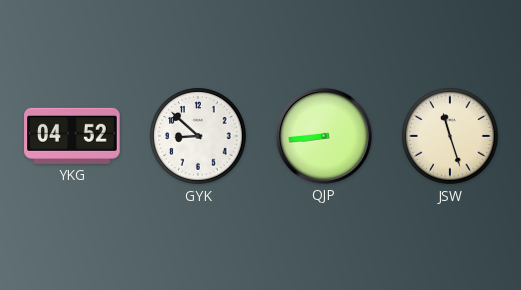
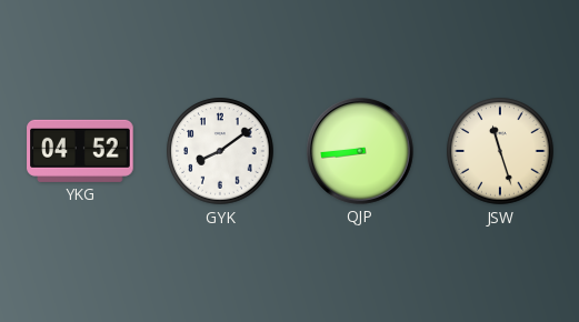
GYK: 8:52 -> 8:09 (220, 151)
